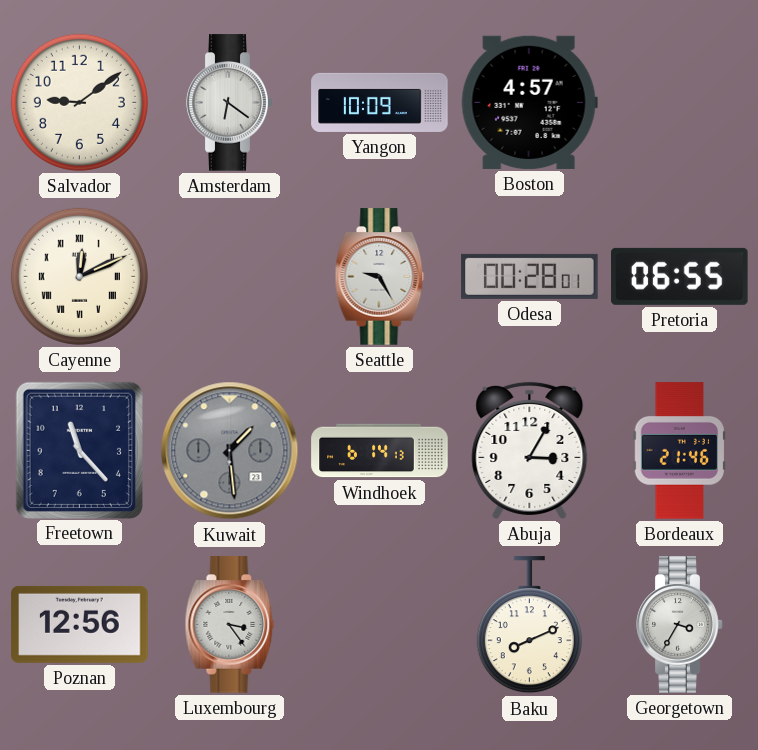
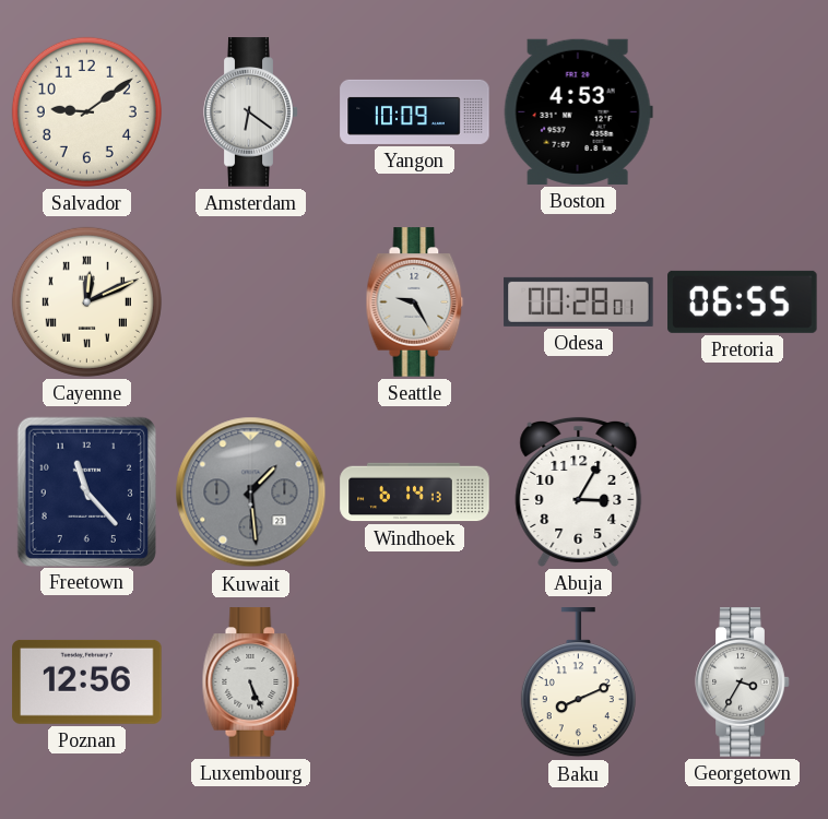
Boston: 4:57 -> 4:53 (578, 111)
Bordeaux: 21:46 -> none (680, 451)
Luxembourg: 3:24 -> 5:26 (251, 682)
